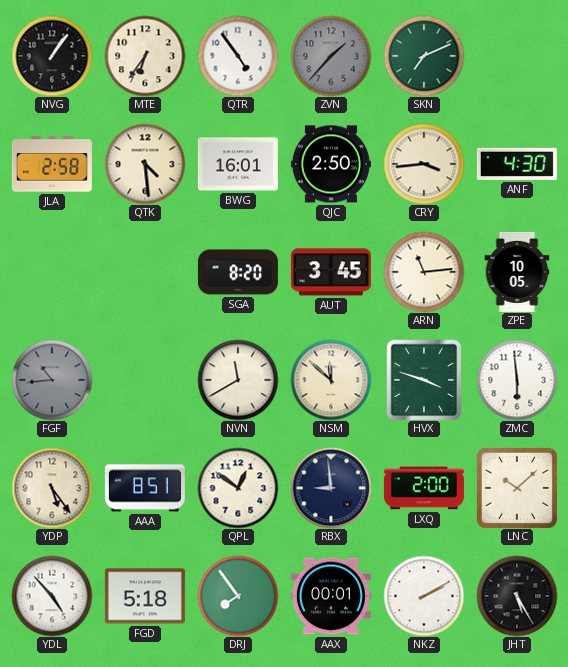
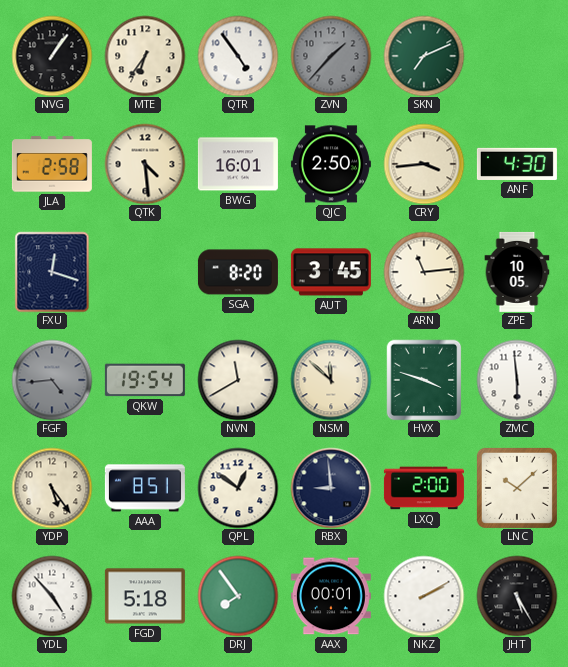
FXU: none -> 12:18 (52, 272)
FGF: 10:44 -> 4:44 (52, 380)
QKW: none -> 19:54 (145, 380)
